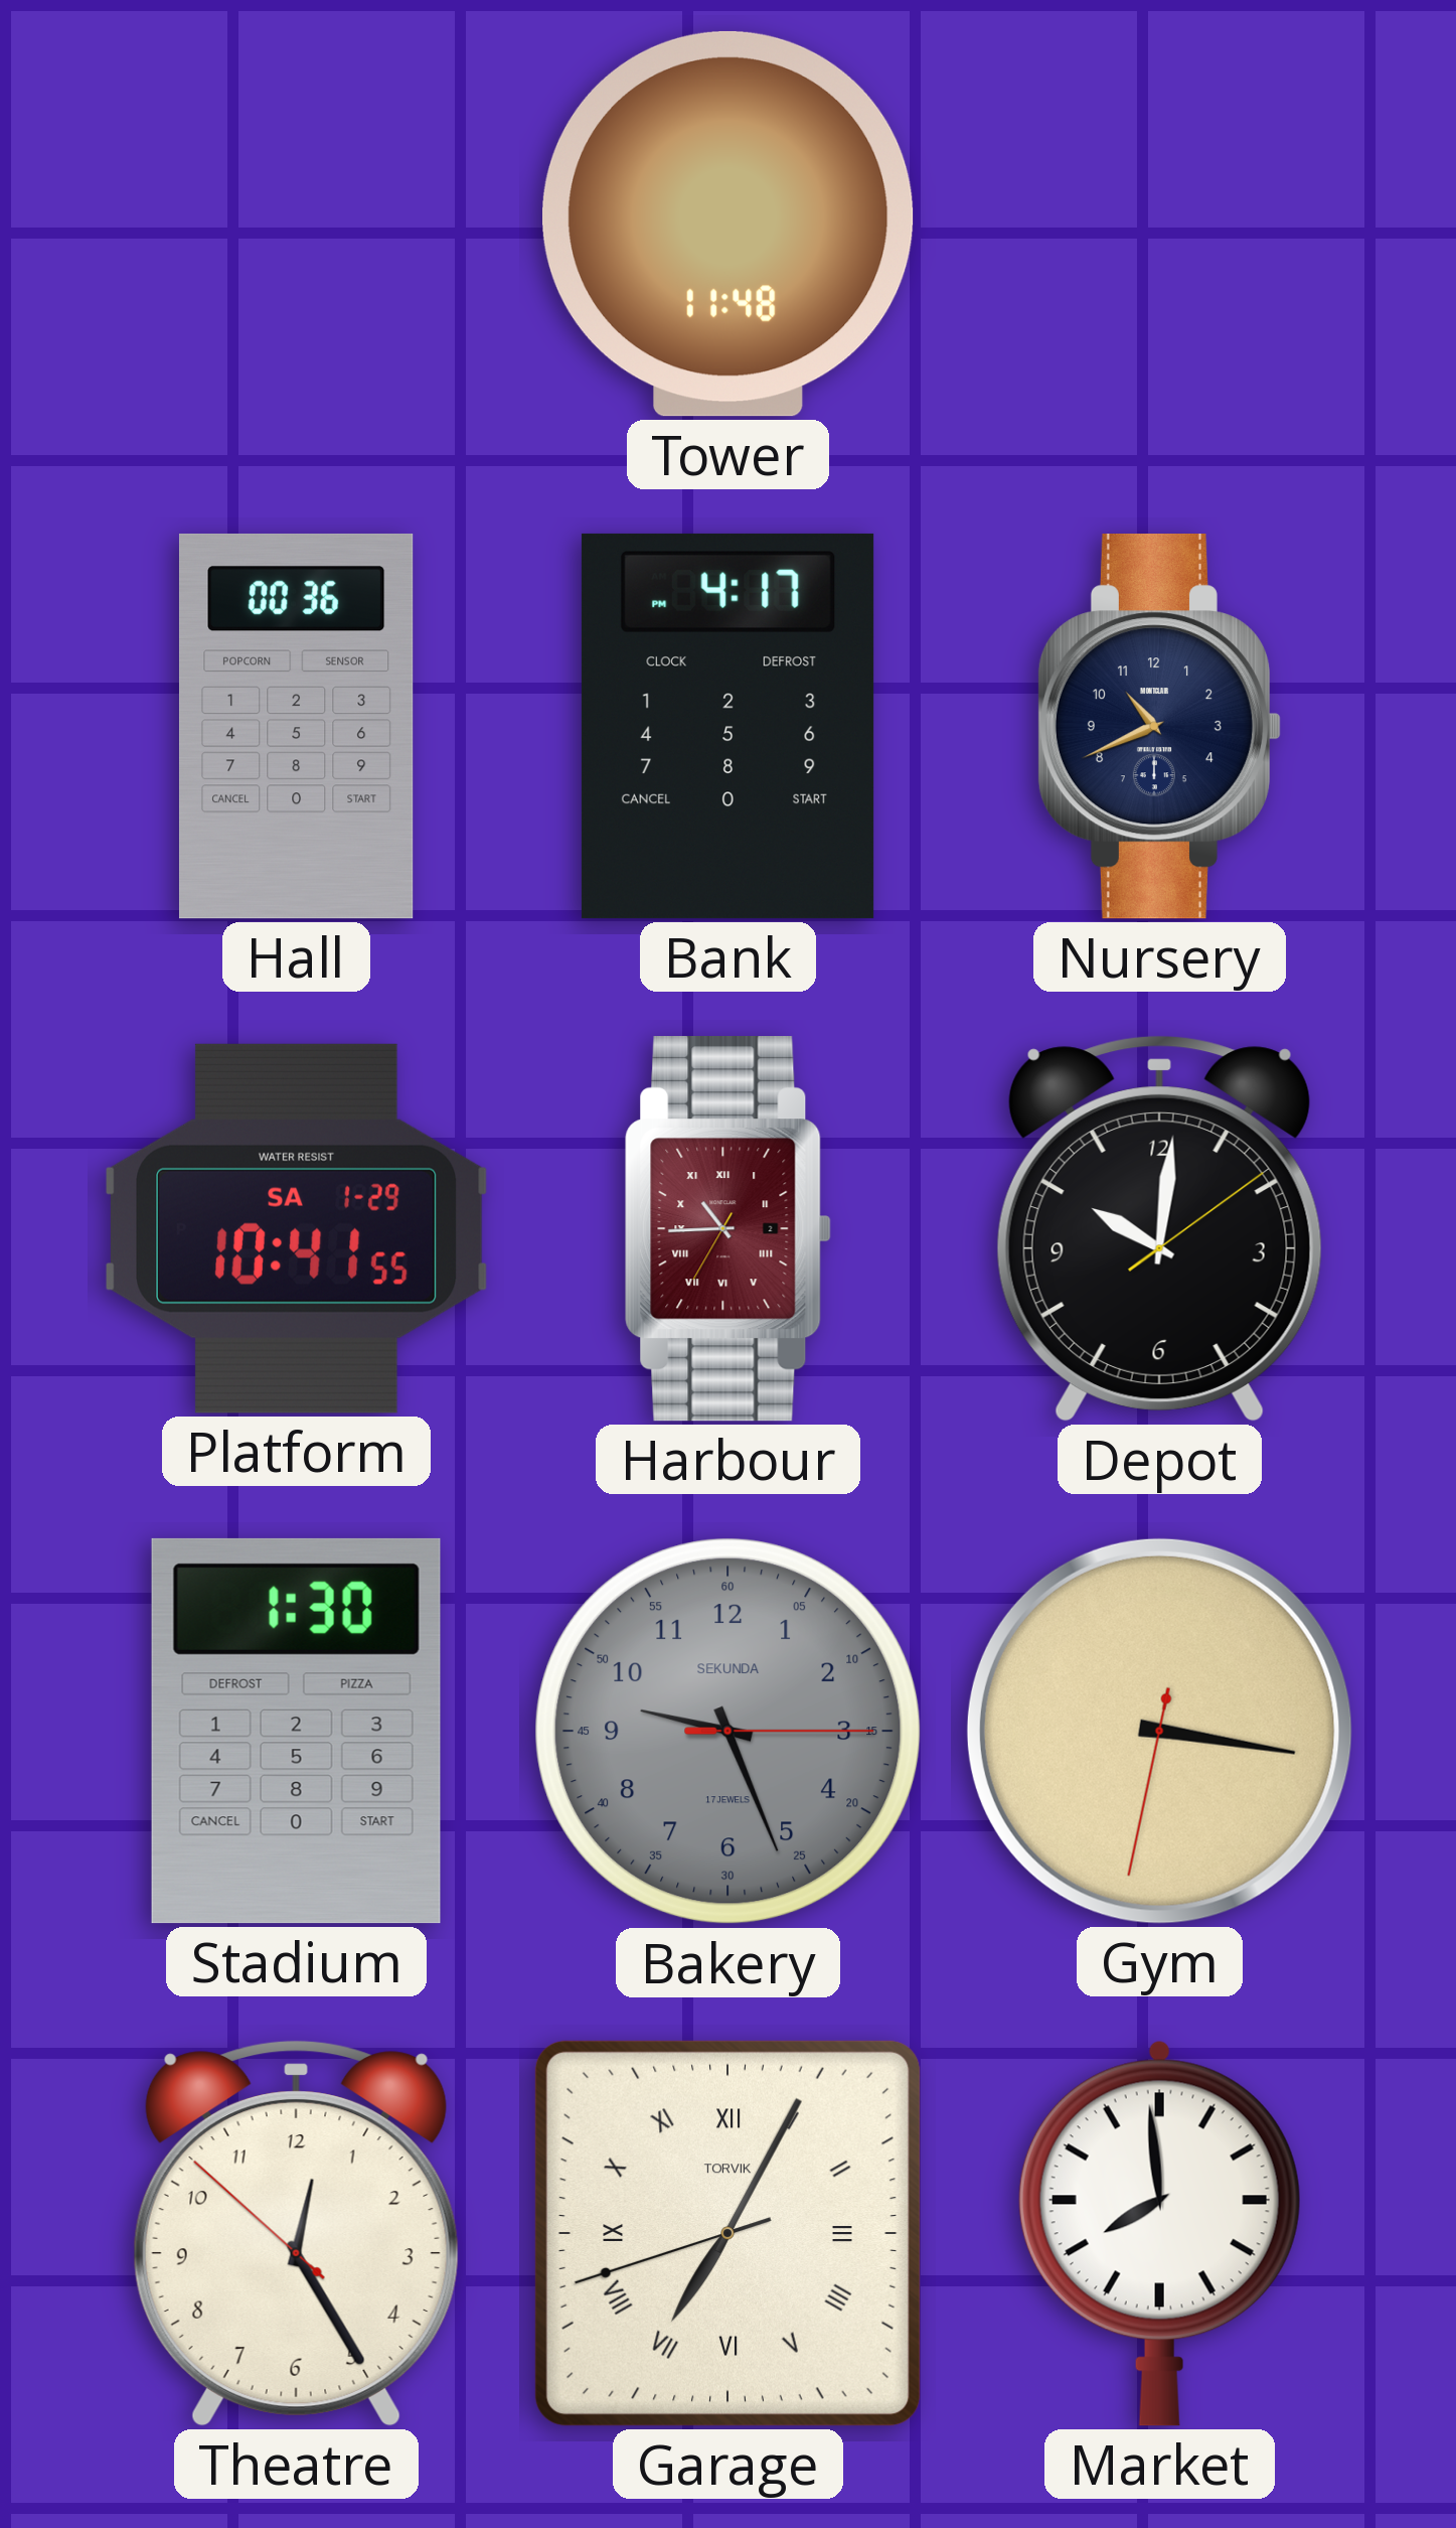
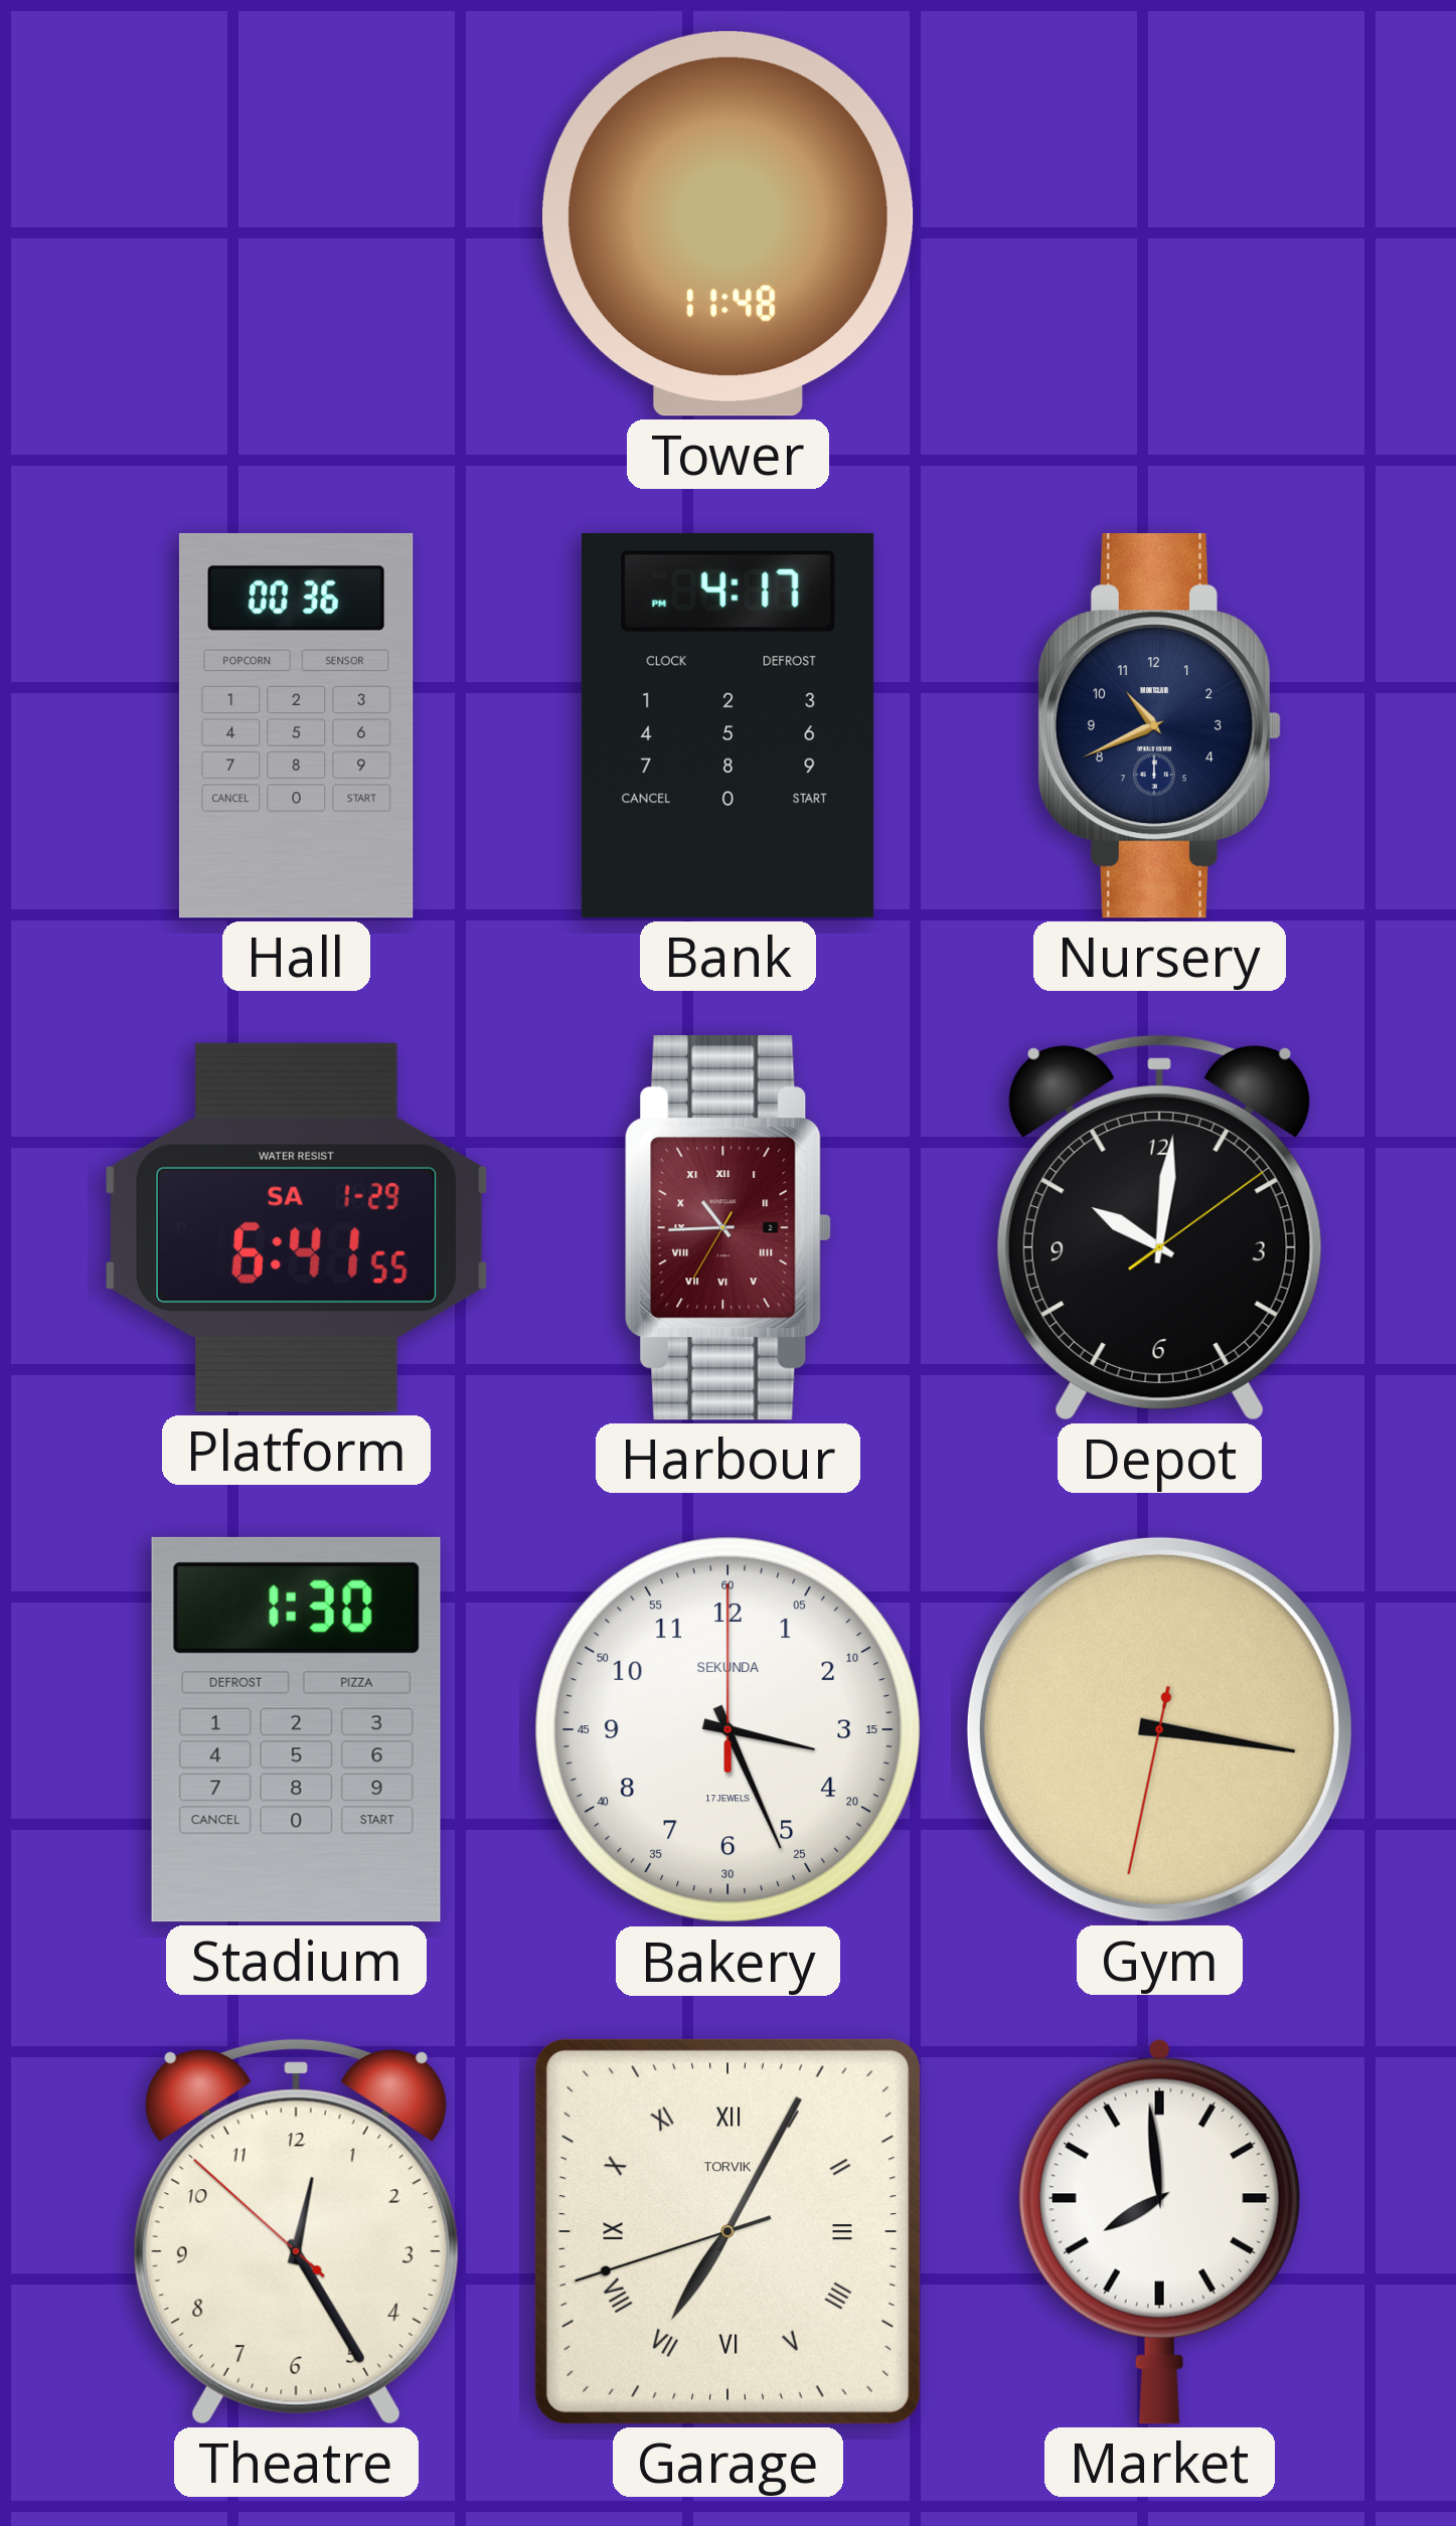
Platform: 10:41 -> 6:41 (296, 1227)
Bakery: 9:26 -> 3:26 (729, 1730)
Bakery dial: grey -> white (729, 1730)
